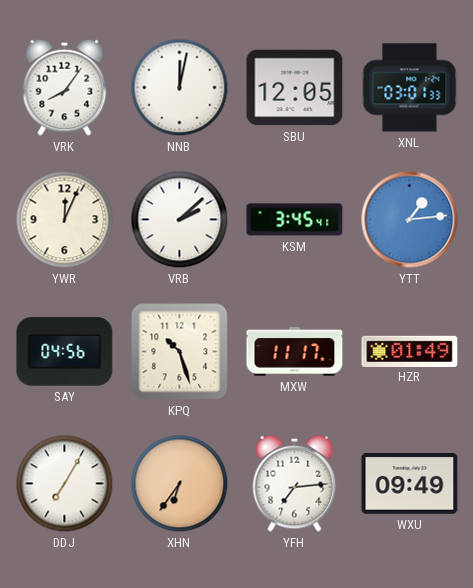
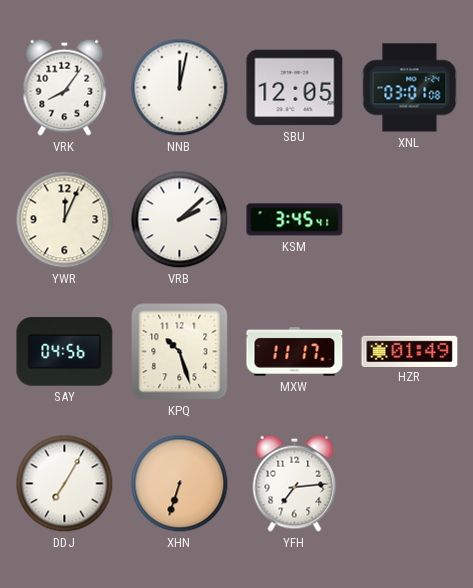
XNL: 03:01:33 -> 03:01:08 (410, 88)
YTT: 1:14 -> none (410, 220)
XHN: 6:36 -> 6:33 (180, 484)
WXU: 09:49 -> none (410, 484)
